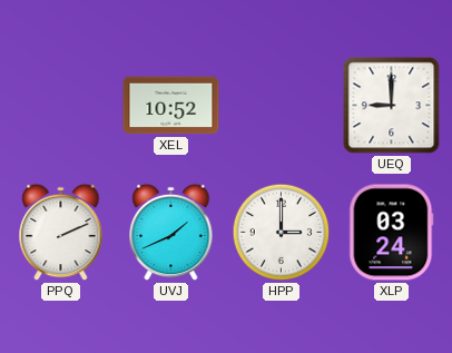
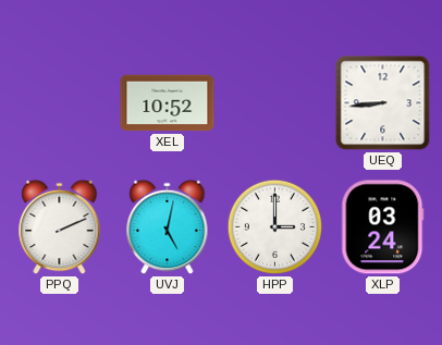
UEQ: 9:00 -> 8:44 (383, 103)
UVJ: 1:41 -> 5:02 (168, 227)
